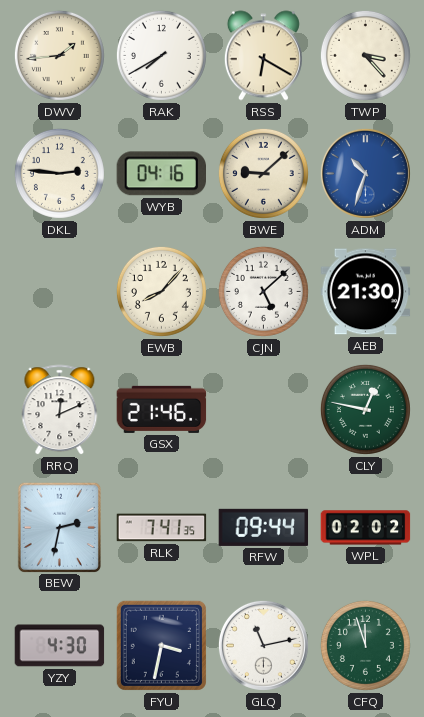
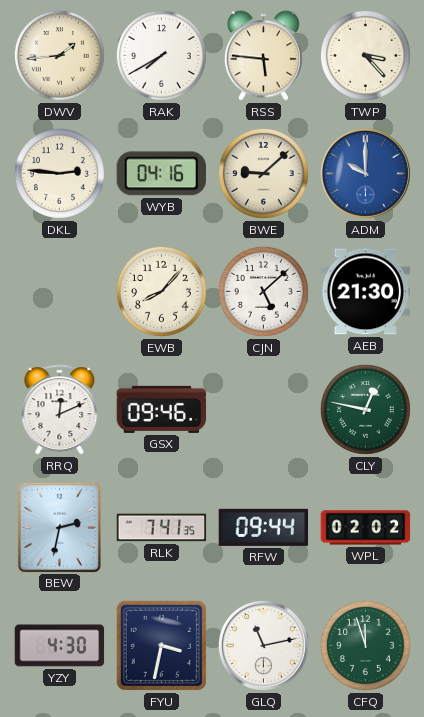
RSS: 6:20 -> 5:46 (263, 56)
ADM: 10:33 -> 10:00 (365, 173)
GSX: 21:46 -> 09:46 (162, 409)
